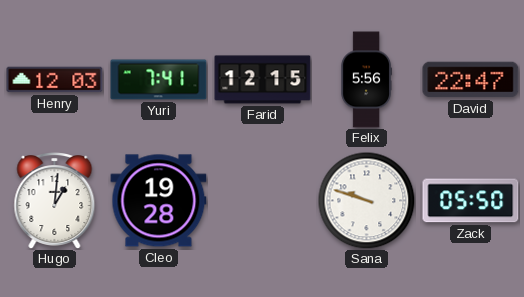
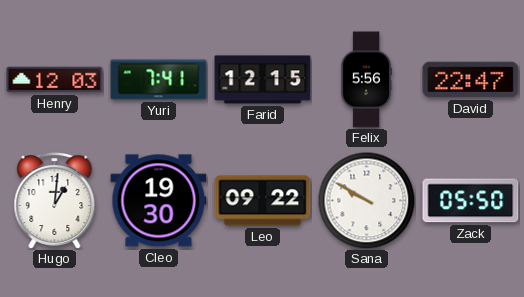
Cleo: 19:28 -> 19:30 (159, 201)
Leo: none -> 09:22 (263, 201)
Sana: 9:48 -> 9:50 (366, 200)
